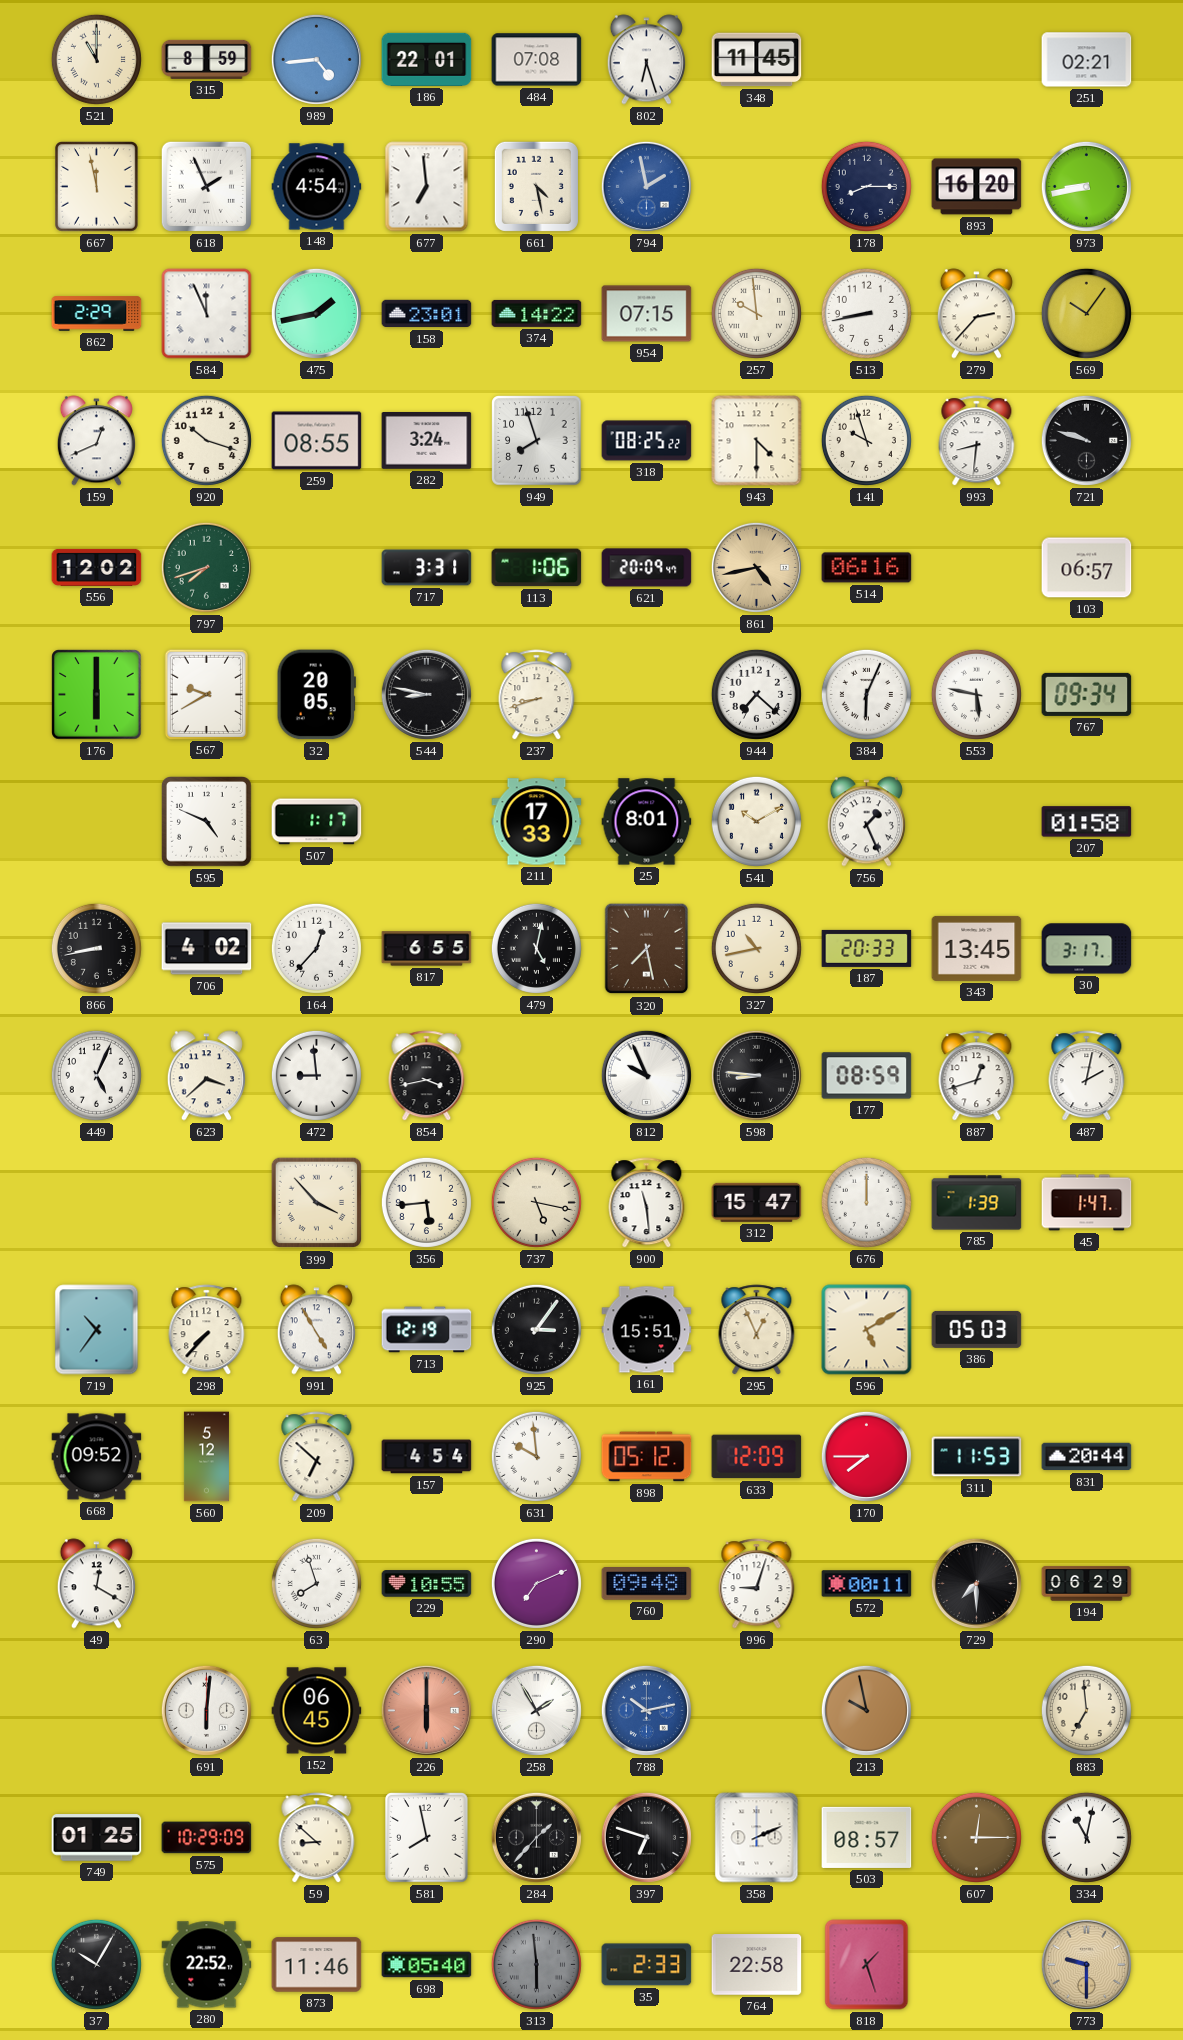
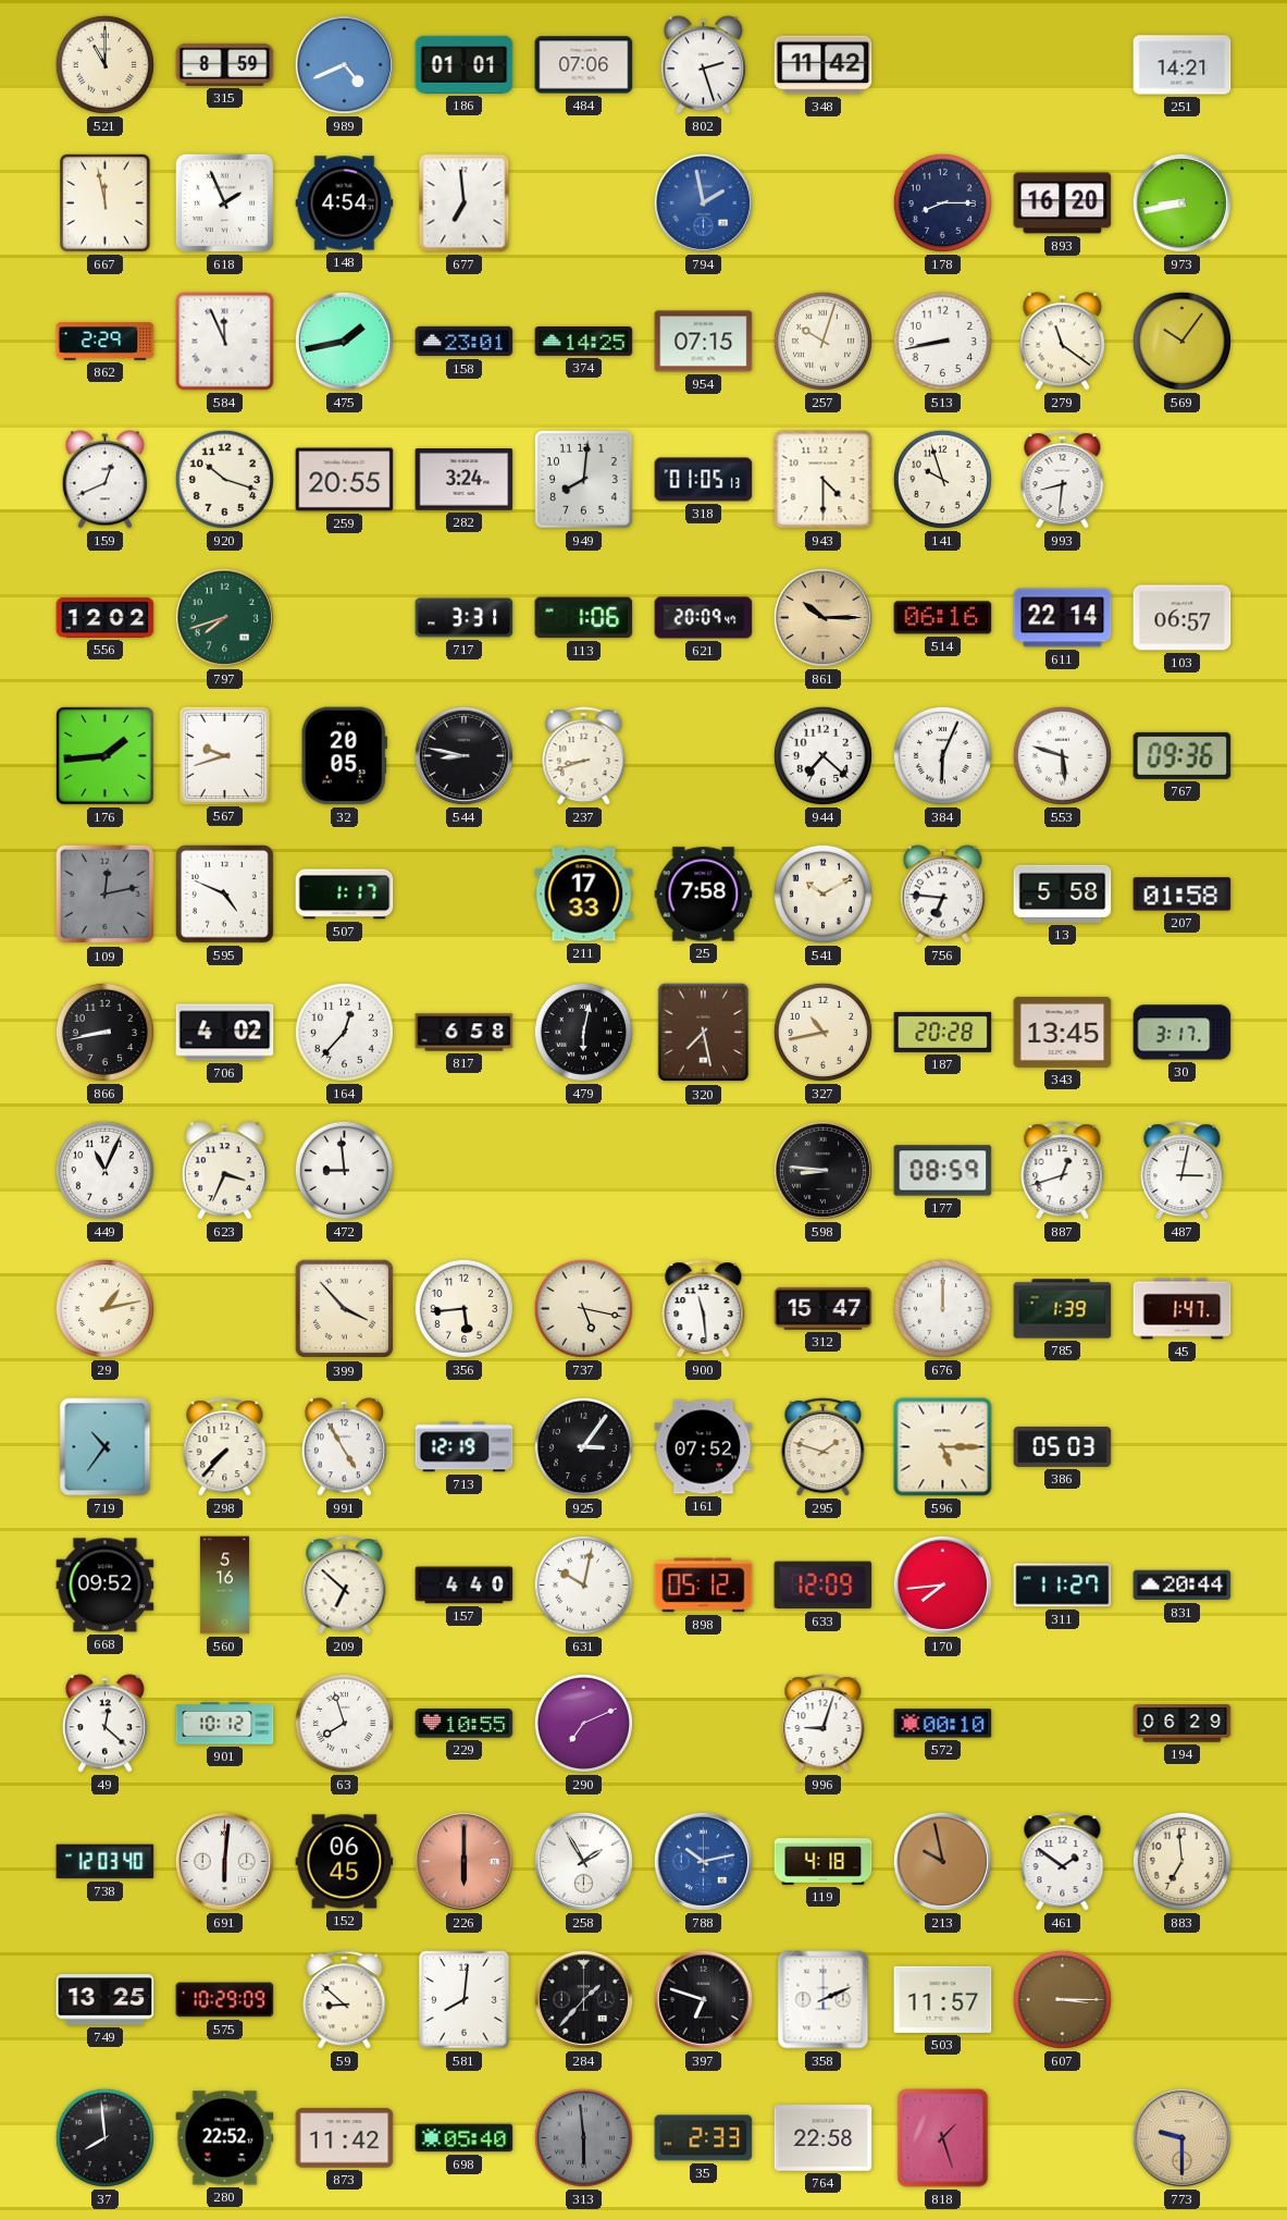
989: 4:44 -> 4:41 (344, 64)
186: 22:01 -> 01:01 (465, 64)
484: 07:08 -> 07:06 (584, 65)
802: 6:27 -> 2:27 (703, 65)
348: 11:45 -> 11:42 (824, 65)
251: 02:21 -> 14:21 (1183, 65)
661: 4:28 -> none (536, 186)
374: 14:22 -> 14:25 (584, 341)
257: 9:59 -> 10:03 (822, 341)
279: 2:37 -> 11:21 (1062, 342)
259: 08:55 -> 20:55 (345, 480)
949: 7:57 -> 8:01 (584, 480)
318: 08:25 -> 01:05 (704, 480)
721: 9:48 -> none (1086, 440)
861: 4:43 -> 10:15 (822, 617)
611: none -> 22:14 (1063, 618)
176: 6:00 -> 1:44 (106, 756)
567: 9:40 -> 9:42 (224, 755)
553: 5:47 -> 5:48 (1062, 755)
767: 09:34 -> 09:36 (1183, 755)
109: none -> 12:13 (106, 895)
25: 8:01 -> 7:58 (704, 895)
756: 1:26 -> 6:46 (942, 895)
13: none -> 5:58 (1063, 893)
817: 6:55 -> 6:58 (465, 1033)
479: 5:02 -> 6:02 (583, 1032)
187: 20:33 -> 20:28 (943, 1032)
449: 5:04 -> 11:04 (104, 1170)
623: 3:38 -> 3:34 (224, 1171)
854: 3:43 -> none (427, 1076)
812: 9:56 -> none (646, 1075)
487: 2:02 -> 3:02 (1183, 1171)
29: none -> 1:13 (104, 1308)
161: 15:51 -> 07:52 (704, 1447)
295: 12:56 -> 1:48 (824, 1447)
596: 5:10 -> 5:15 (943, 1447)
560: 5:12 -> 5:16 (224, 1586)
157: 4:54 -> 4:40 (465, 1586)
631: 9:59 -> 10:02 (583, 1584)
170: 7:45 -> 7:44 (942, 1584)
311: 11:53 -> 11:27 (1063, 1586)
49: 12:20 -> 12:22 (104, 1724)
901: none -> 10:12 (225, 1724)
760: 09:48 -> none (647, 1584)
572: 00:11 -> 00:10 (943, 1724)
729: 7:30 -> none (976, 1583)
738: none -> 12:03 (106, 1862)
119: none -> 4:18 (824, 1862)
461: none -> 1:51 (1063, 1862)
749: 01:25 -> 13:25 (106, 2000)
581: 7:58 -> 8:01 (465, 2000)
503: 08:57 -> 11:57 (943, 1999)
607: 12:15 -> 3:15 (1062, 1999)
334: 11:02 -> none (1086, 1837)
37: 10:05 -> 7:59 (104, 2137)
873: 11:46 -> 11:42 (345, 2138)
